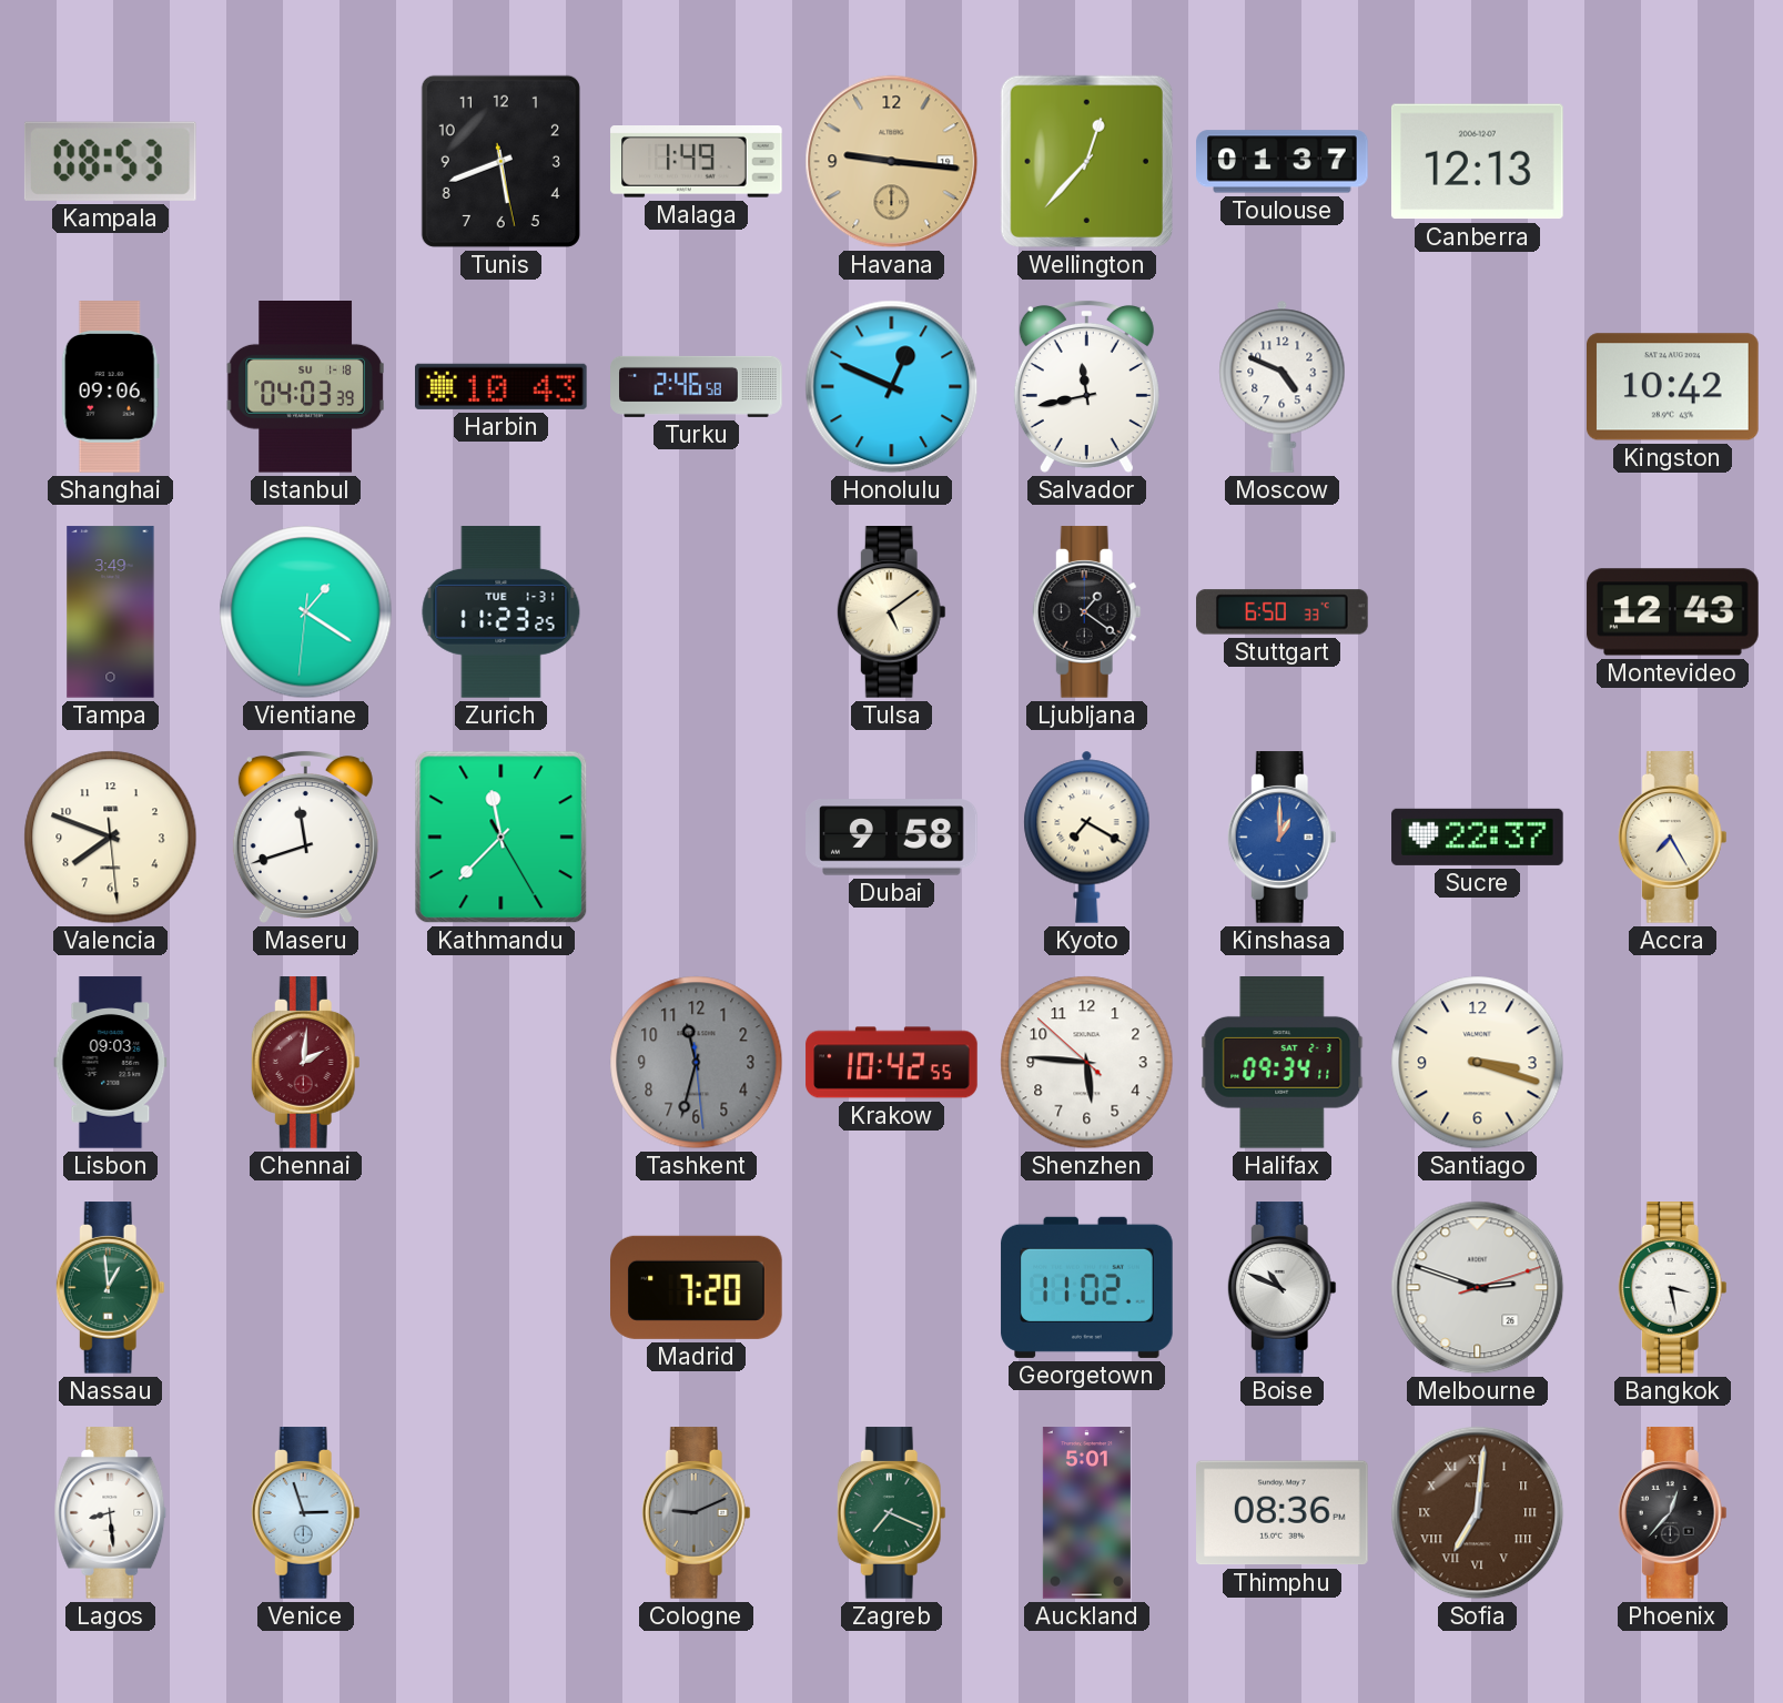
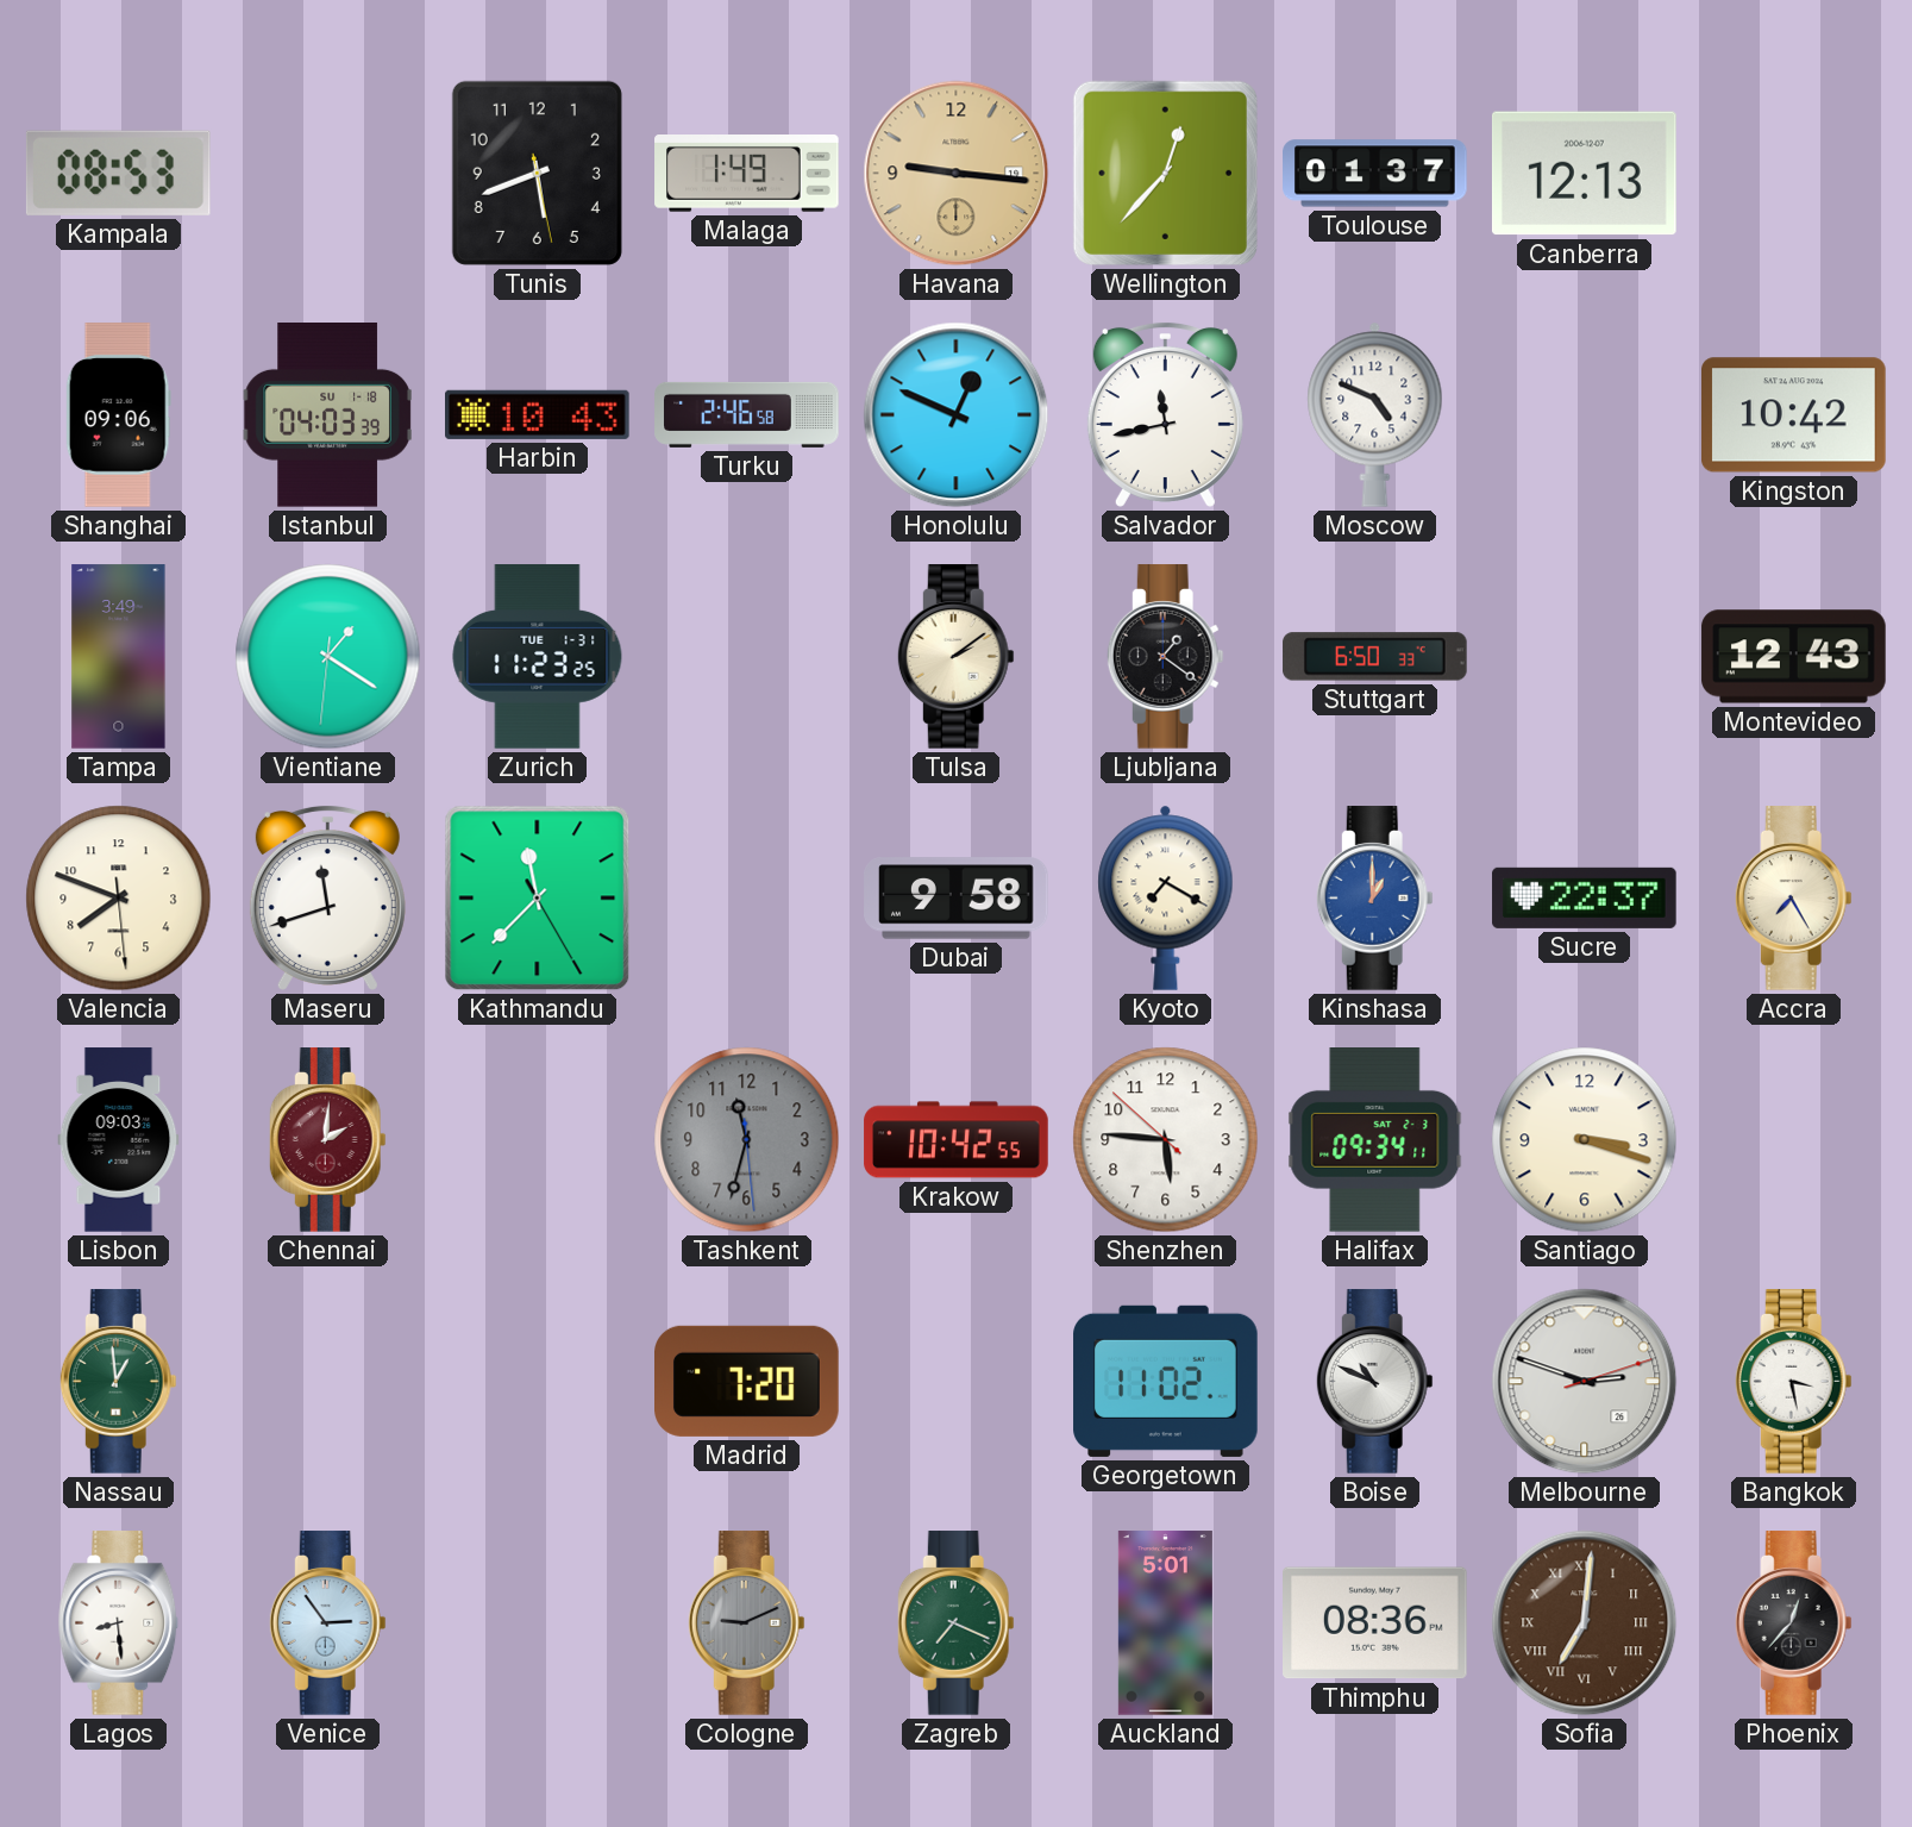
Tulsa: 5:09 -> 2:09 (955, 657)
Venice: 2:57 -> 2:54 (327, 1623)
